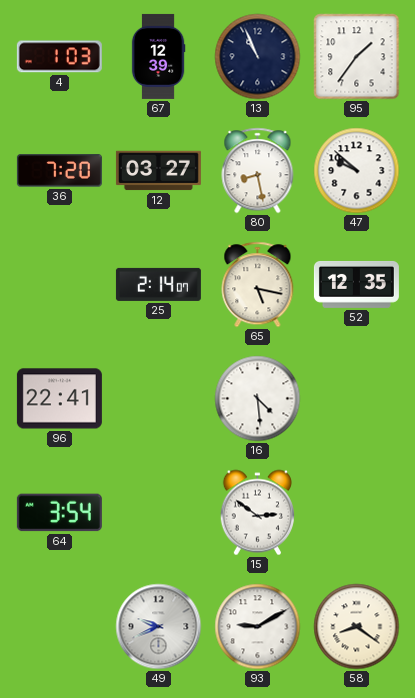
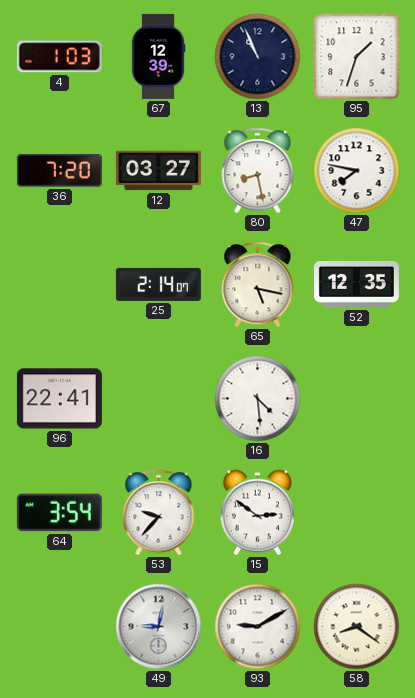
95: 1:36 -> 1:33 (357, 57)
47: 9:52 -> 7:47 (357, 171)
53: none -> 9:37 (159, 513)
49: 9:41 -> 9:02 (159, 627)
